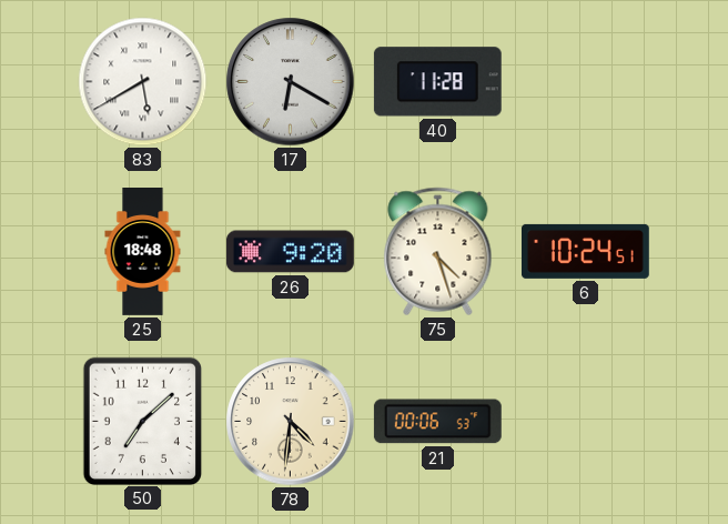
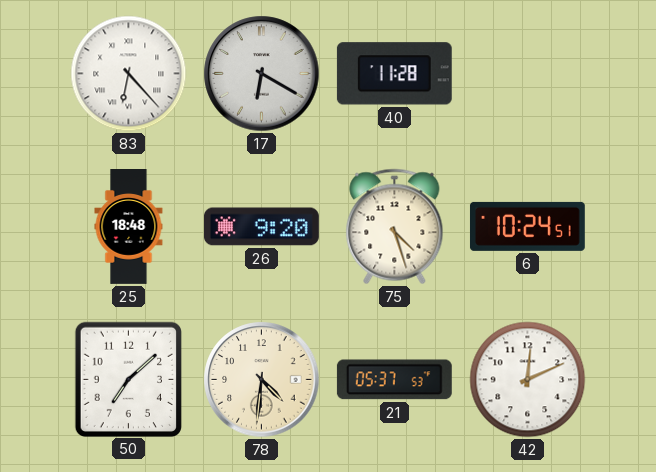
83: 5:40 -> 6:23 (129, 74)
21: 00:06 -> 05:37 (394, 380)
42: none -> 12:11 (528, 380)
